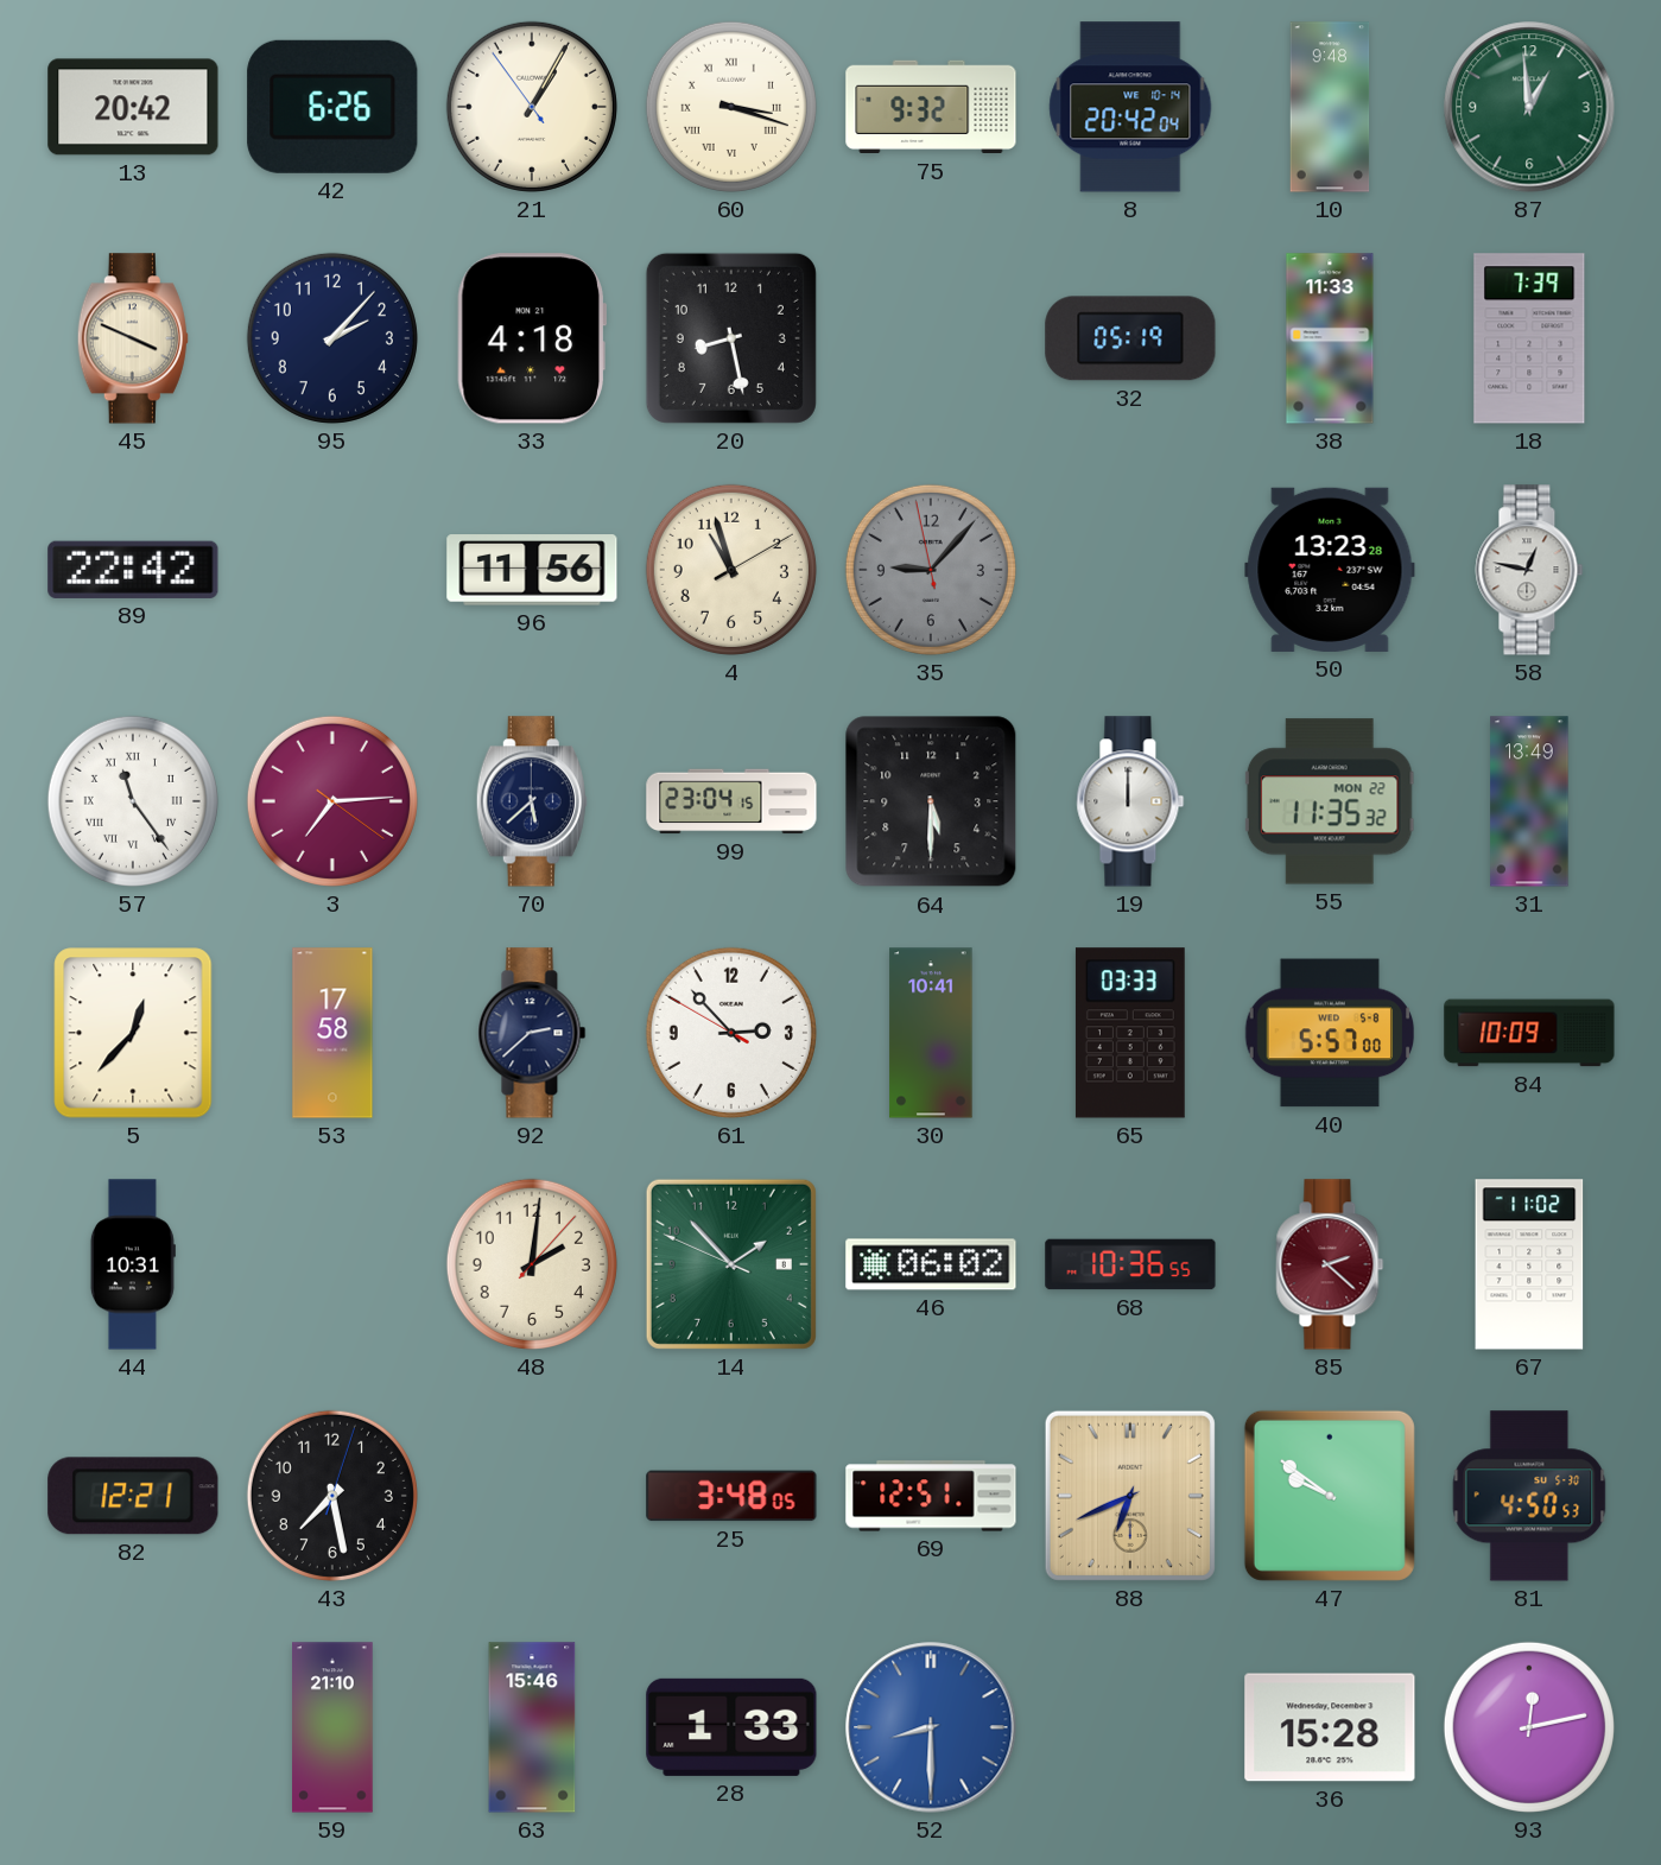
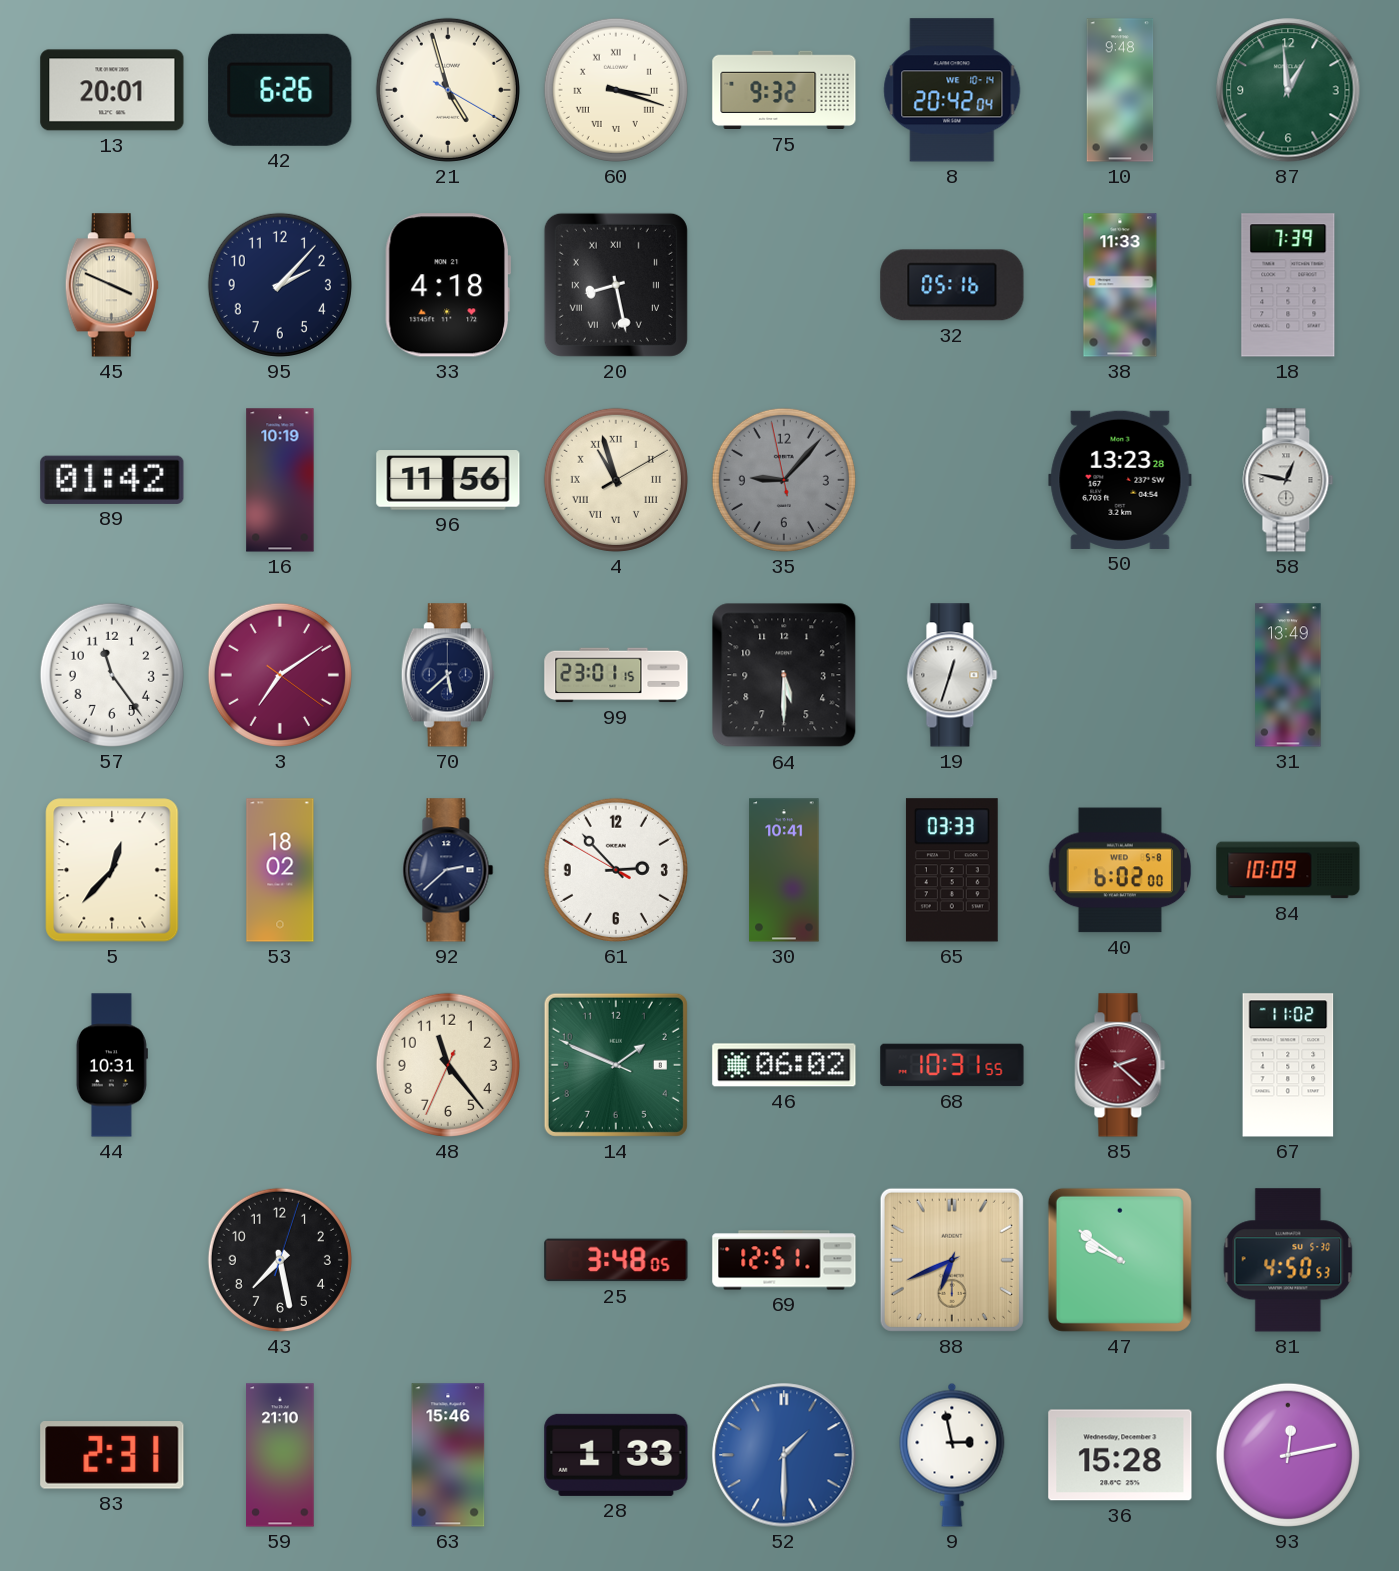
13: 20:42 -> 20:01 (112, 90)
21: 1:04 -> 4:57 (448, 90)
20 numerals: Arabic -> Roman (616, 285)
32: 05:19 -> 05:16 (952, 285)
89: 22:42 -> 01:42 (112, 480)
16: none -> 10:19 (280, 480)
4 numerals: Arabic -> Roman (616, 480)
57 numerals: Roman -> Arabic (112, 675)
3: 7:14 -> 7:09 (280, 675)
99: 23:04 -> 23:01 (616, 675)
19: 12:00 -> 12:33 (952, 675)
55: 11:35 -> none (1330, 801)
53: 17:58 -> 18:02 (280, 870)
40: 5:57 -> 6:02 (1120, 870)
48: 2:01 -> 11:23 (448, 1065)
14: 1:52 -> 1:48 (616, 1065)
68: 10:36 -> 10:31 (952, 1065)
82: 12:21 -> none (133, 1496)
83: none -> 2:31 (112, 1455)
52: 8:30 -> 1:30 (784, 1455)
9: none -> 2:58 (952, 1455)
